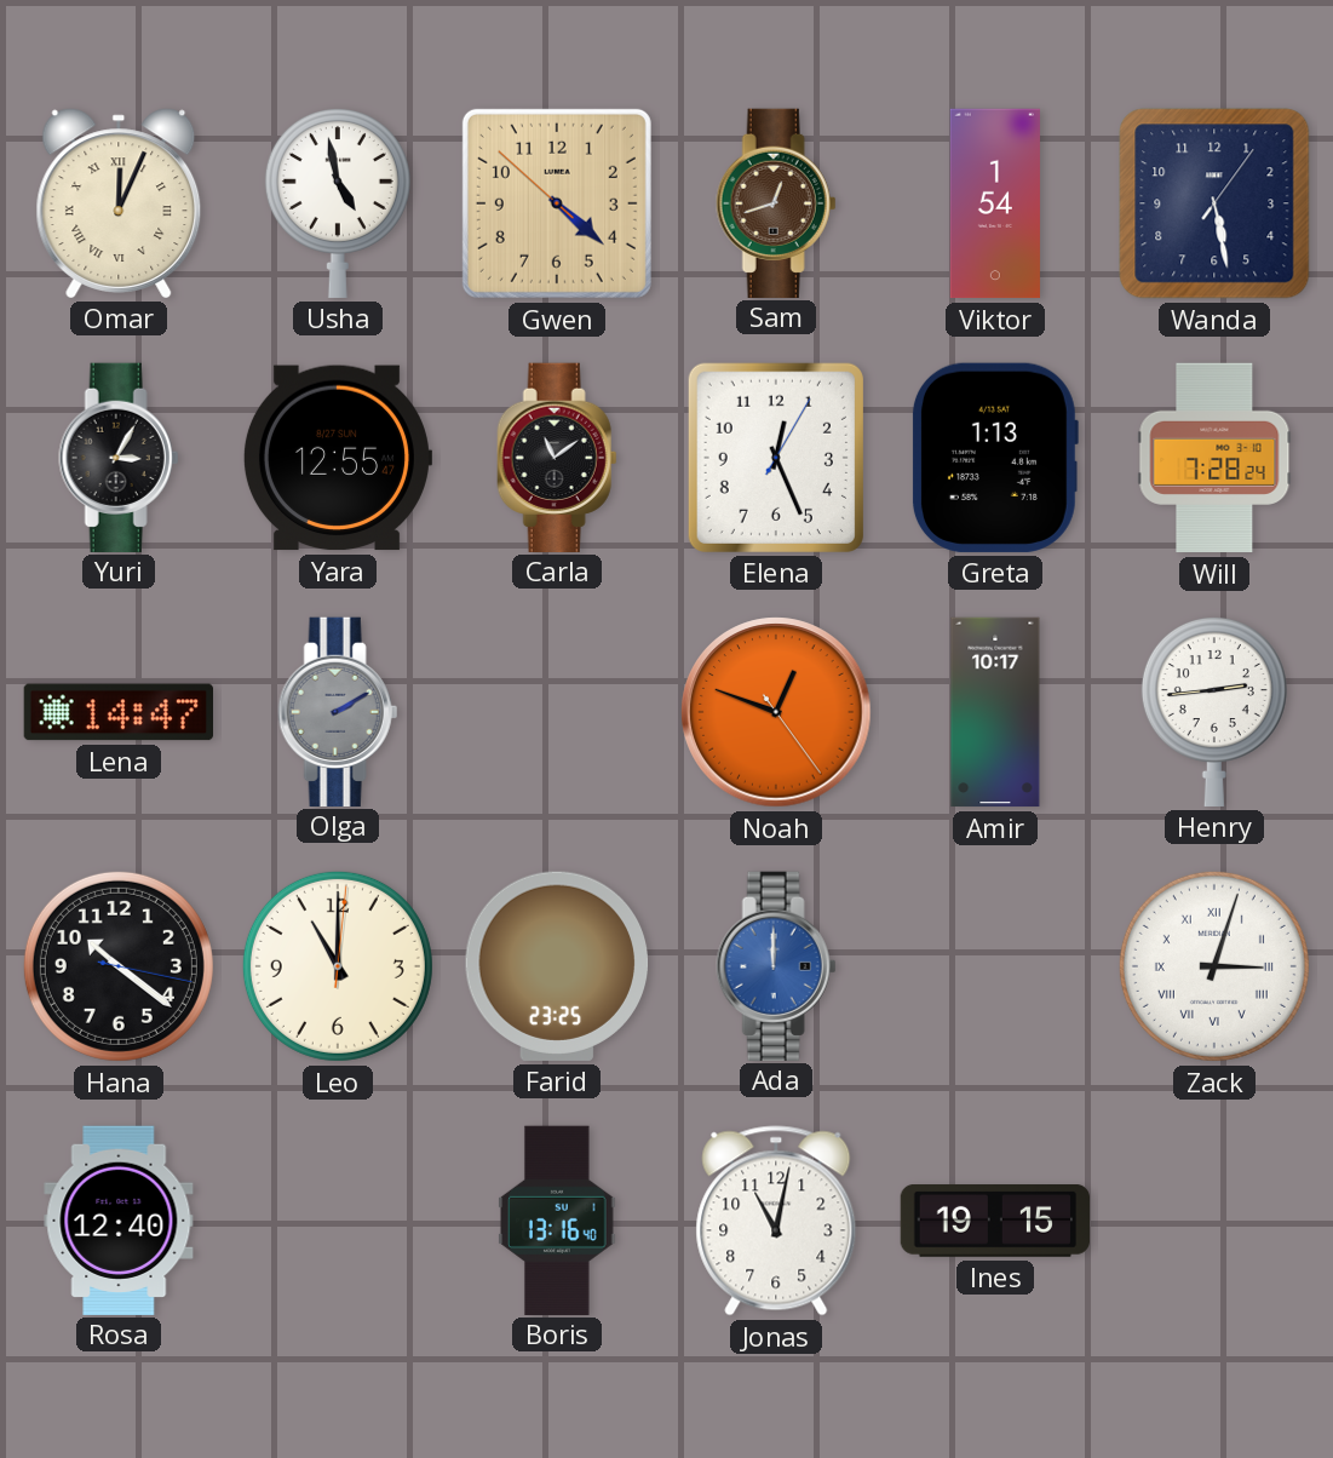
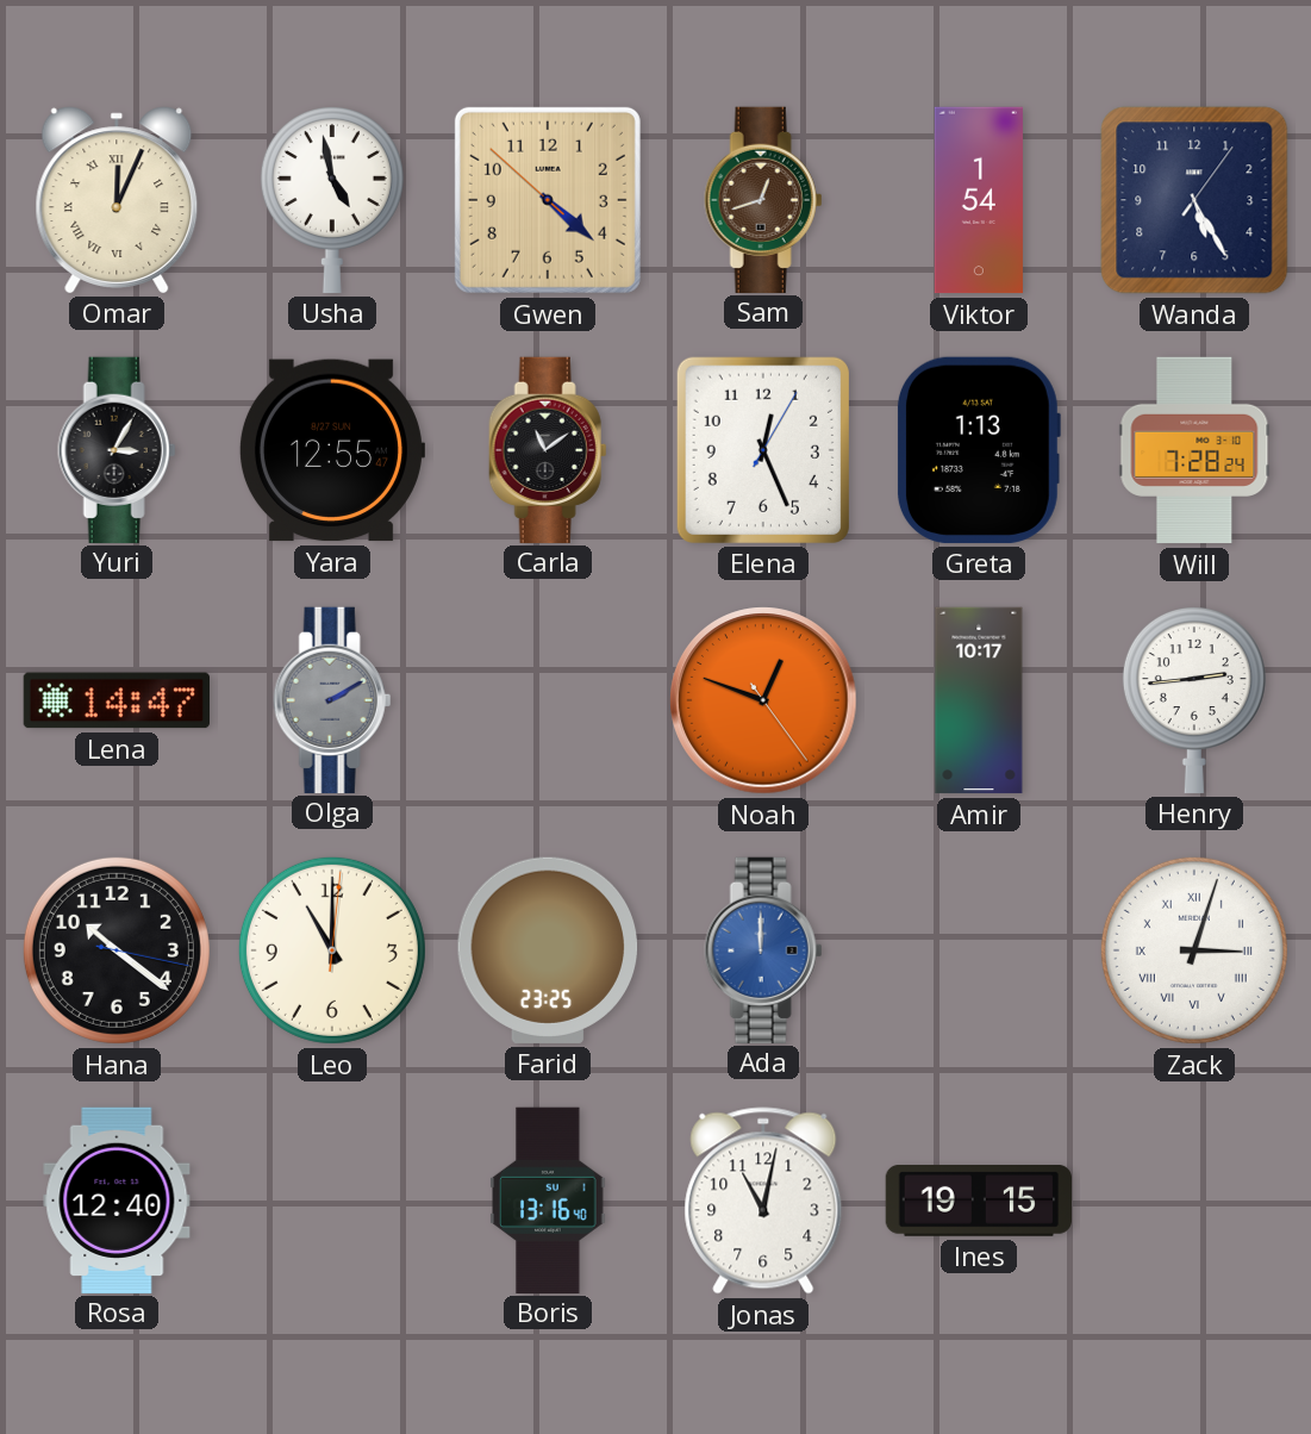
Wanda: 5:28 -> 5:25 (1194, 200)
